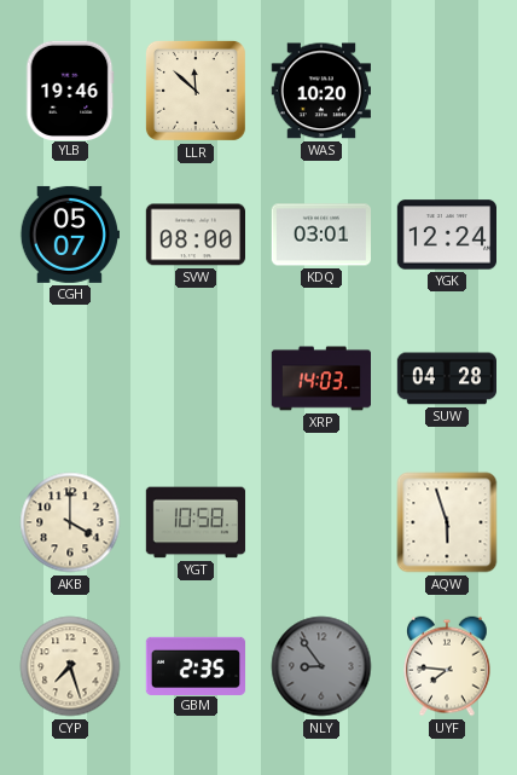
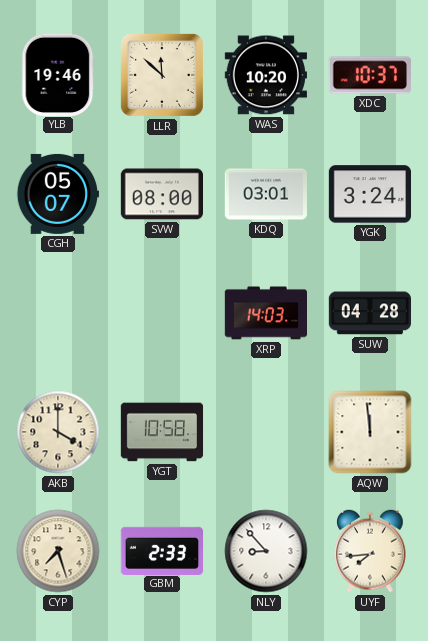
XDC: none -> 10:37 (370, 75)
YGK: 12:24 -> 3:24 (369, 194)
AQW: 5:57 -> 11:59 (370, 432)
GBM: 2:35 -> 2:33 (162, 550)
NLY: 8:54 -> 8:53 (266, 551)
NLY dial: grey -> white (266, 551)
UYF: 7:46 -> 7:44 (370, 551)
